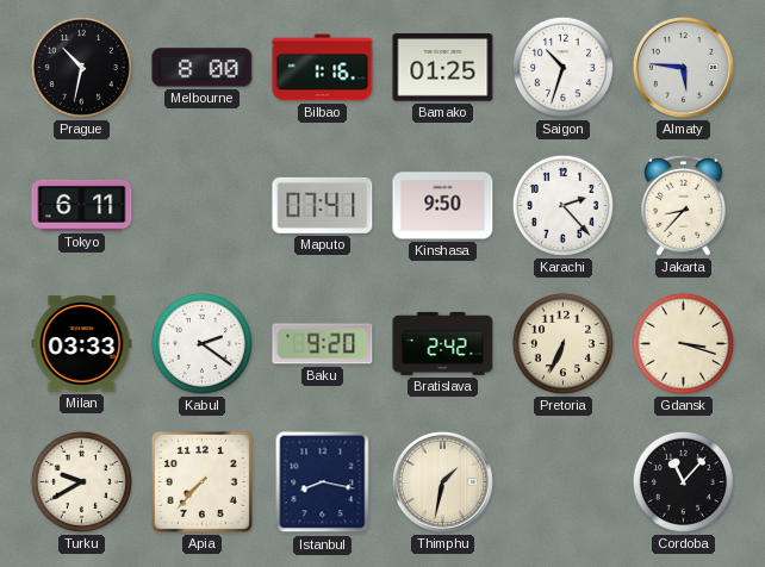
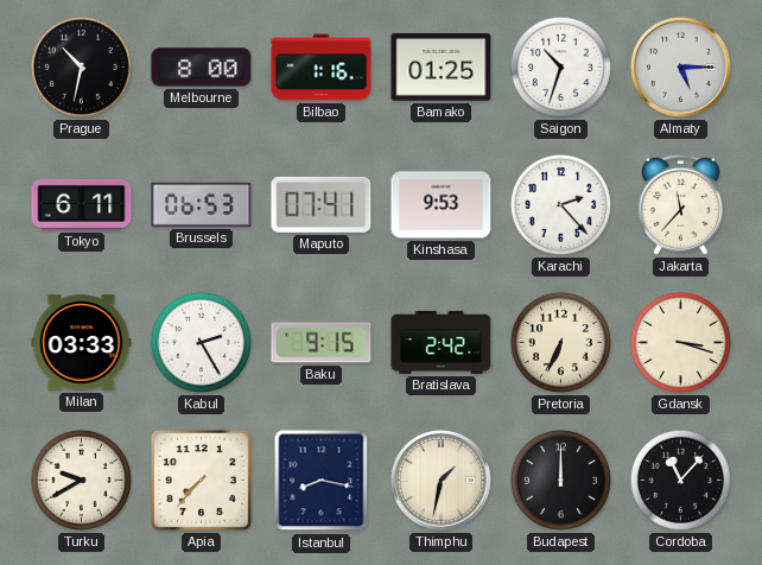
Almaty: 5:46 -> 5:15 (680, 66)
Brussels: none -> 06:53 (202, 204)
Kinshasa: 9:50 -> 9:53 (442, 205)
Jakarta: 8:37 -> 11:37 (680, 204)
Kabul: 2:21 -> 2:25 (201, 342)
Baku: 9:20 -> 9:15 (322, 343)
Budapest: none -> 12:00 (560, 480)
